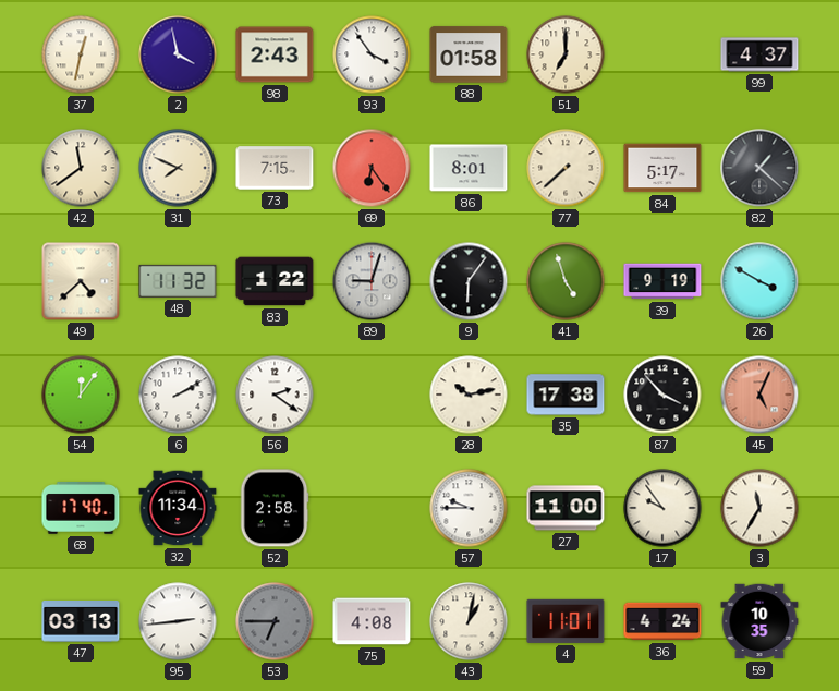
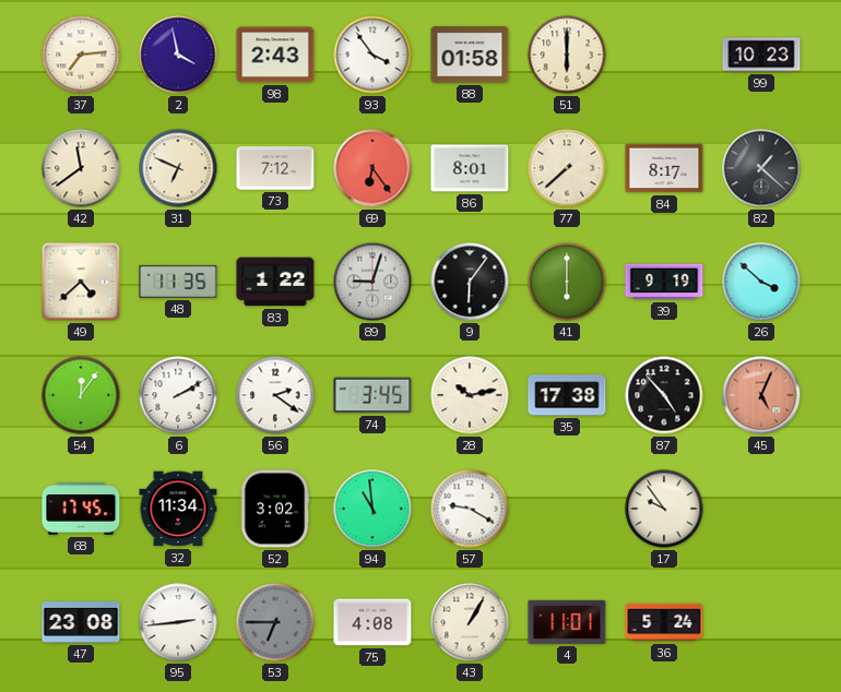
37: 12:32 -> 7:14 (81, 55)
51: 7:00 -> 6:00 (567, 55)
99: 4:37 -> 10:23 (761, 55)
31: 7:49 -> 6:49 (178, 168)
73: 7:15 -> 7:12 (275, 168)
84: 5:17 -> 8:17 (664, 168)
48: 11:32 -> 11:35 (178, 282)
41: 4:57 -> 6:00 (567, 282)
26: 3:50 -> 3:52 (761, 282)
74: none -> 3:45 (372, 395)
87: 3:53 -> 4:53 (664, 395)
68: 17:40 -> 17:45 (81, 510)
52: 2:58 -> 3:02 (275, 509)
94: none -> 10:59 (372, 509)
57: 9:45 -> 9:20 (470, 509)
27: 11:00 -> none (566, 508)
3: 11:35 -> none (759, 508)
47: 03:13 -> 23:08 (81, 622)
43: 1:02 -> 1:05 (470, 622)
36: 4:24 -> 5:24 (664, 622)
59: 10:35 -> none (759, 621)
